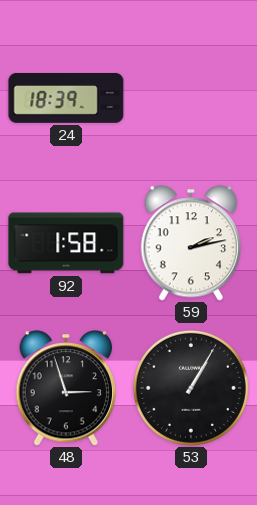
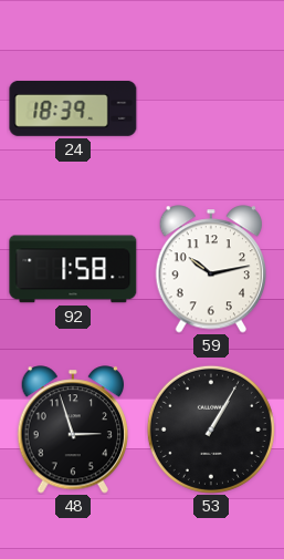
59: 2:13 -> 10:13 (211, 269)
